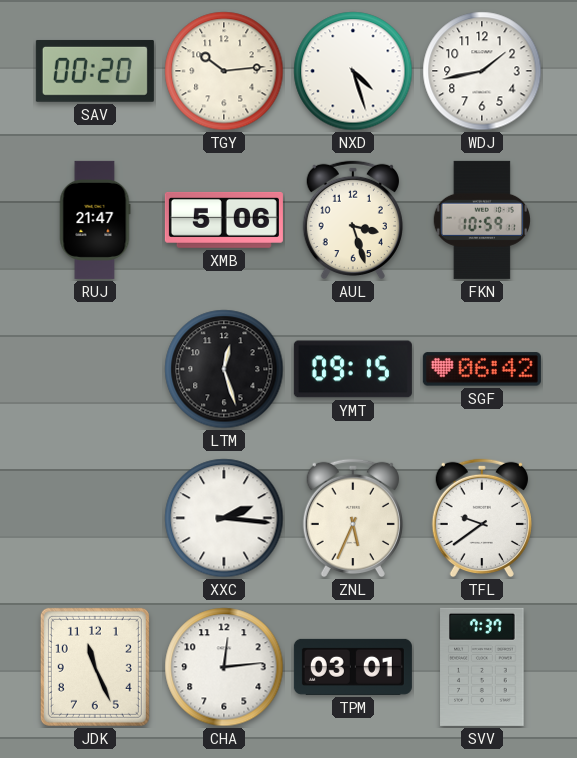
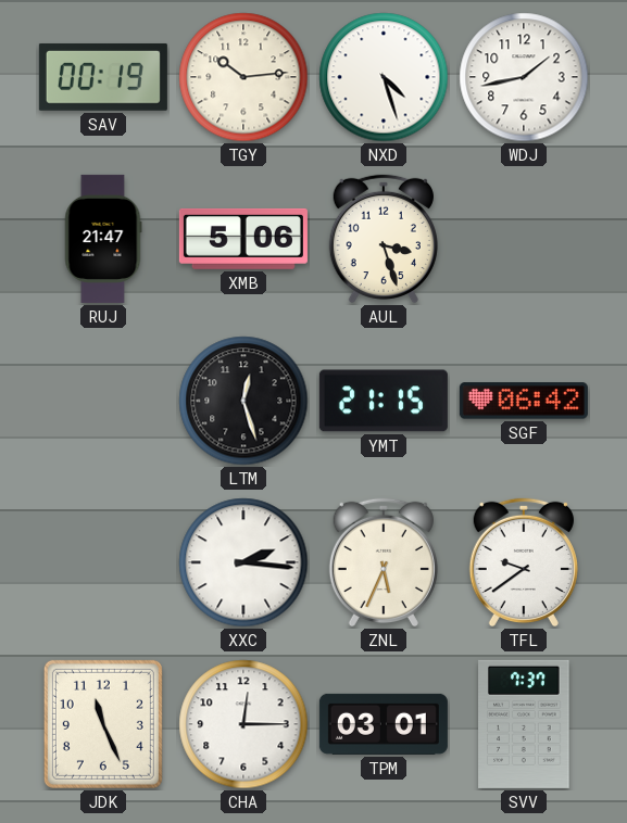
SAV: 00:20 -> 00:19 (103, 77)
FKN: 10:59 -> none (482, 220)
YMT: 09:15 -> 21:15 (384, 401)
CHA: 12:14 -> 12:15 (243, 724)
